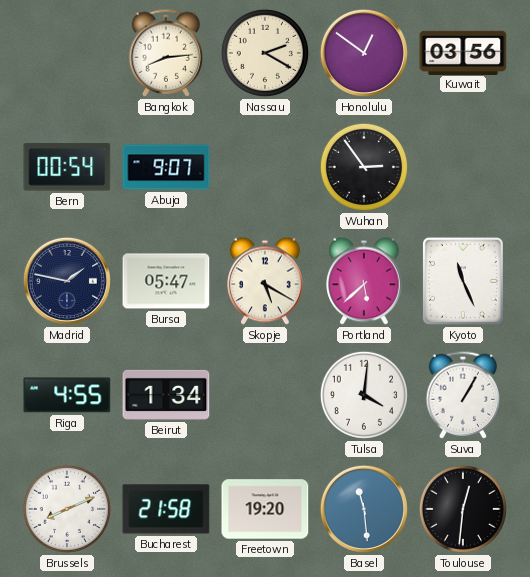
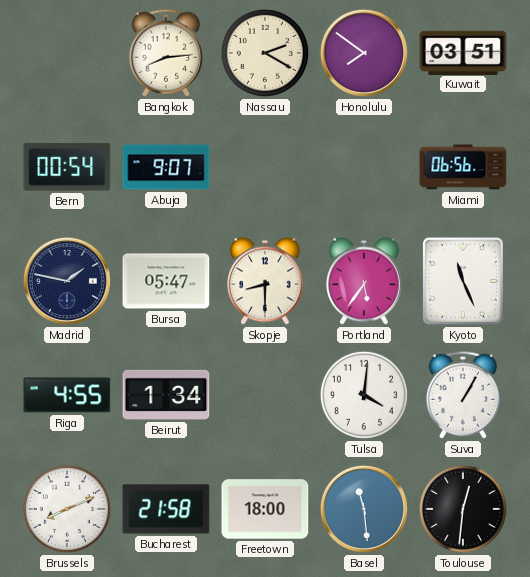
Honolulu: 12:51 -> 7:51 (364, 53)
Kuwait: 03:56 -> 03:51 (463, 52)
Wuhan: 2:54 -> none (364, 167)
Miami: none -> 06:56 (463, 167)
Skopje: 5:20 -> 8:30 (265, 281)
Portland: 5:38 -> 5:36 (364, 281)
Freetown: 19:20 -> 18:00 (265, 509)
